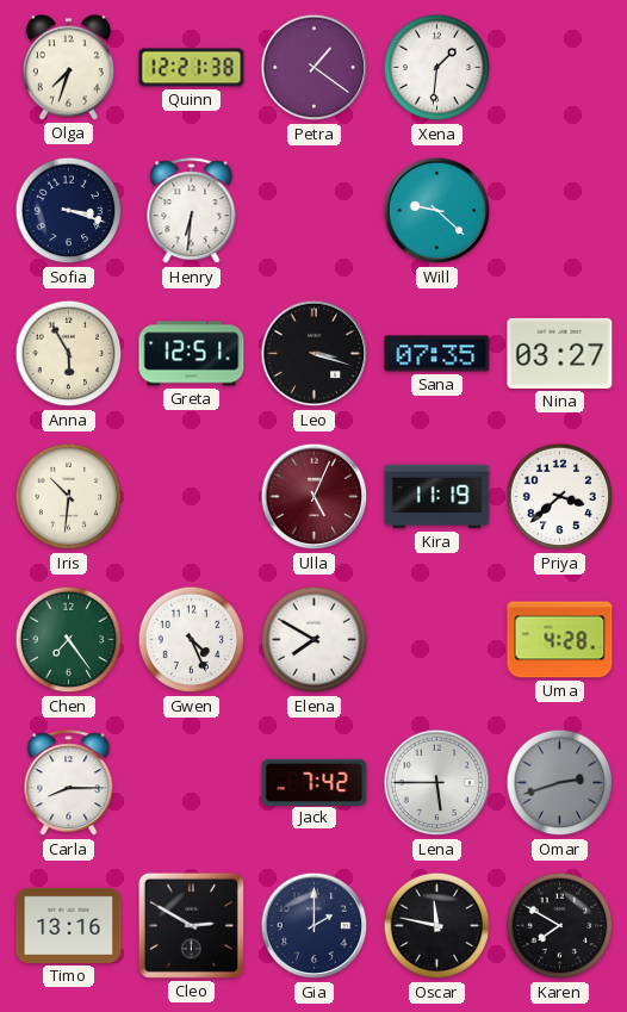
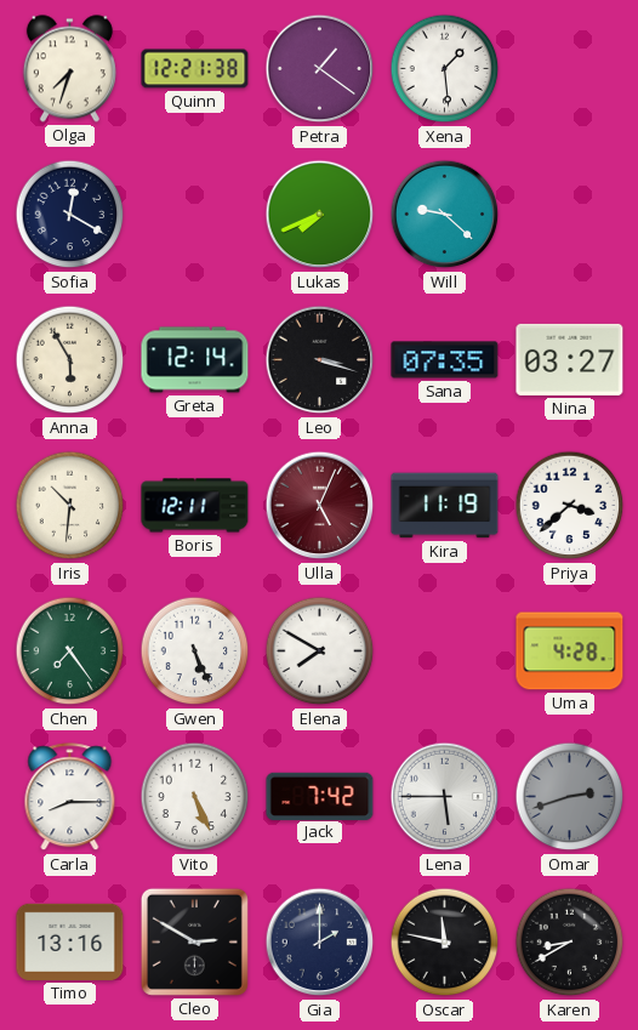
Xena: 1:31 -> 1:29 (445, 69)
Sofia: 3:18 -> 12:20 (70, 215)
Henry: 6:31 -> none (192, 211)
Lukas: none -> 7:41 (320, 215)
Greta: 12:51 -> 12:14 (195, 360)
Boris: none -> 12:11 (195, 506)
Gwen: 4:26 -> 5:26 (195, 651)
Vito: none -> 5:26 (195, 797)
Karen: 7:50 -> 8:40 (570, 943)
